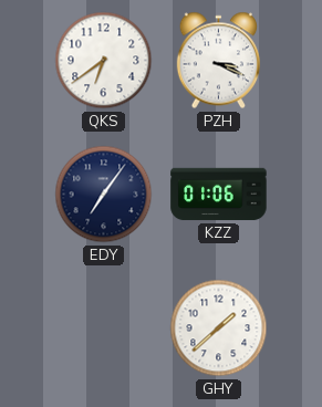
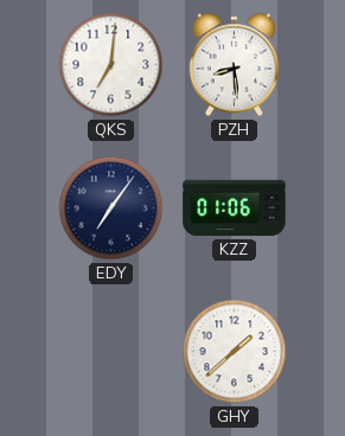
QKS: 6:39 -> 7:01 (111, 65)
PZH: 3:19 -> 8:29 (234, 65)
